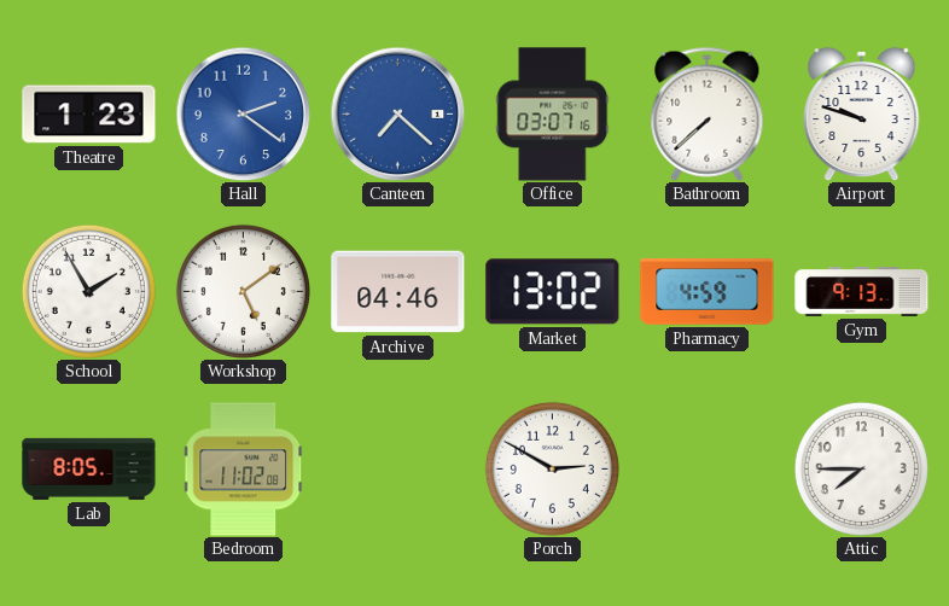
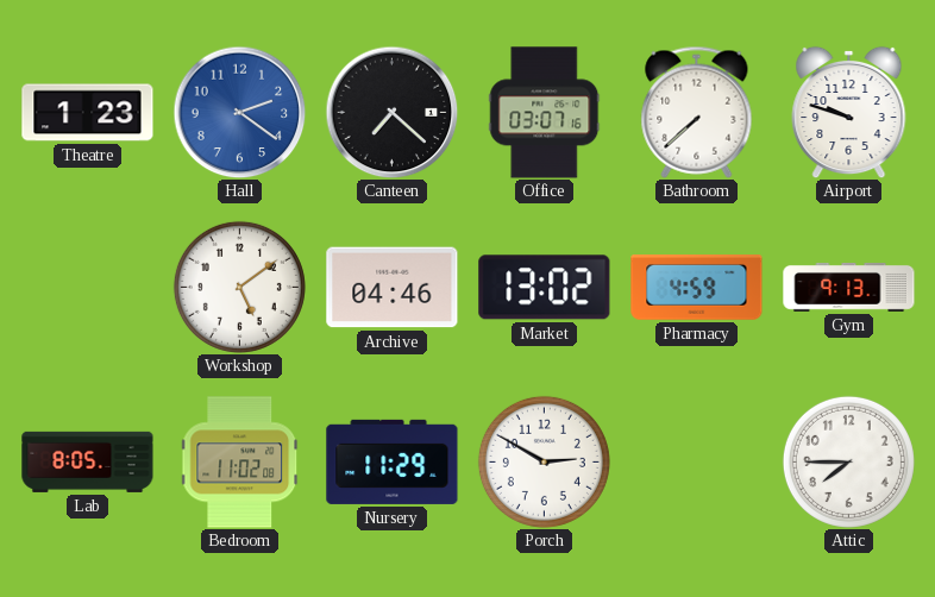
Canteen dial: blue -> black (391, 112)
School: 1:55 -> none (88, 291)
Nursery: none -> 11:29 (393, 461)
